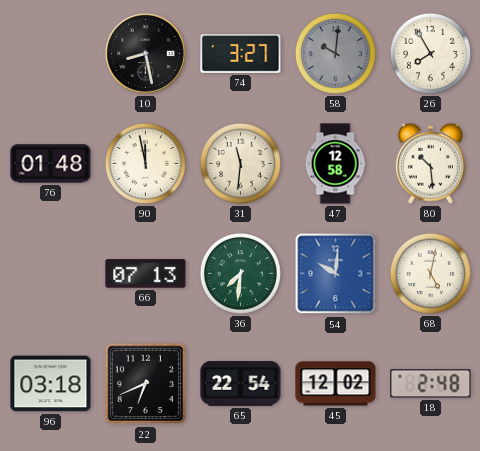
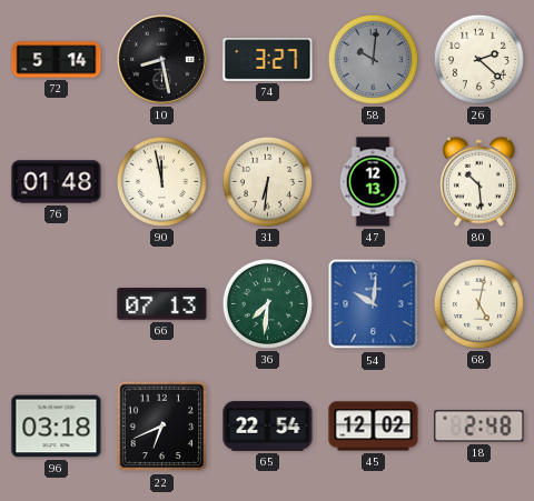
72: none -> 5:14 (57, 60)
26: 7:55 -> 2:22 (478, 59)
31: 11:31 -> 6:31 (267, 181)
47: 12:58 -> 12:13 (373, 182)
